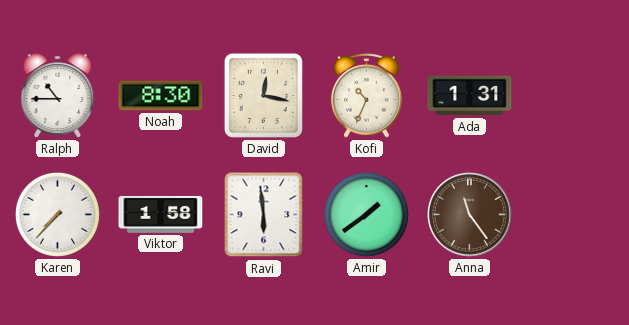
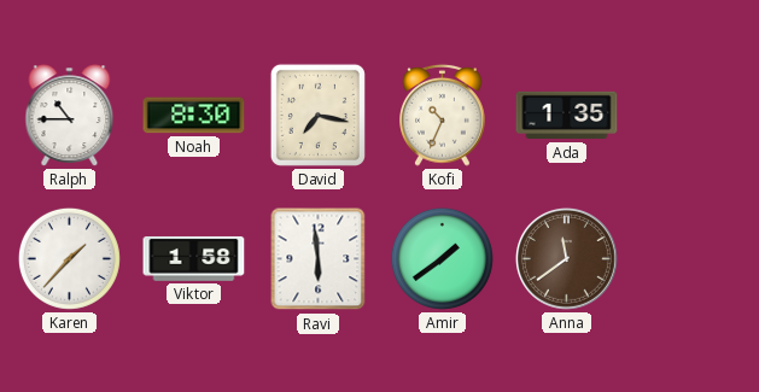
David: 12:17 -> 7:17 (317, 115)
Ada: 1:31 -> 1:35 (567, 116)
Karen: 7:37 -> 1:37 (69, 258)
Anna: 11:24 -> 11:39 (566, 258)
